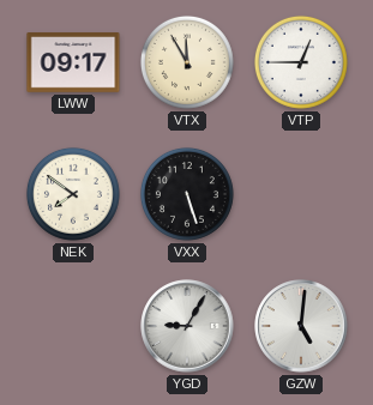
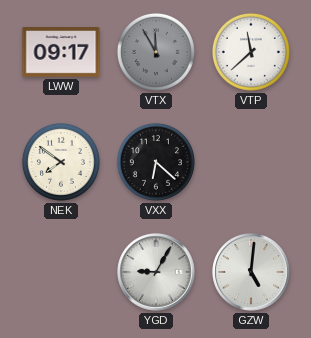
VTX dial: cream -> grey (156, 52)
VTP: 12:45 -> 11:38 (251, 52)
VXX: 5:27 -> 6:22 (156, 162)
